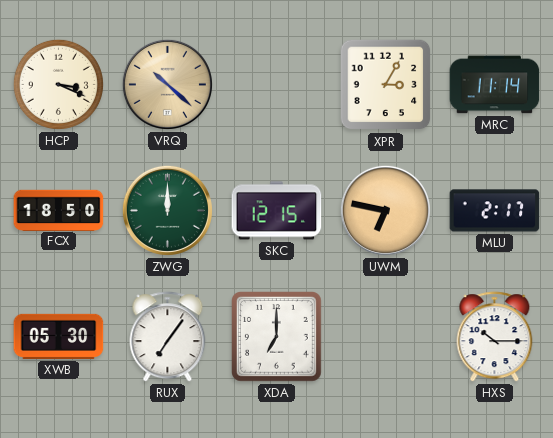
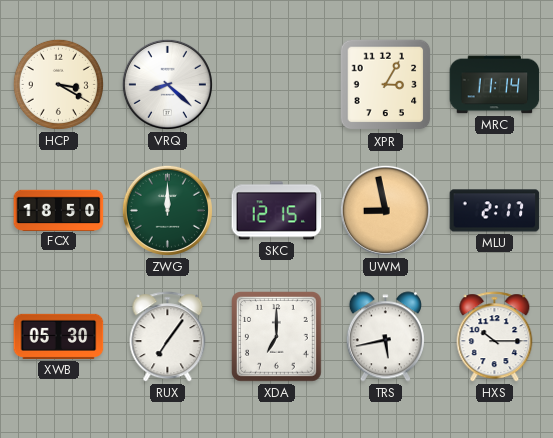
HCP: 3:19 -> 3:20 (58, 84)
VRQ: 10:22 -> 8:22 (167, 84)
VRQ dial: champagne -> white (167, 84)
UWM: 6:47 -> 8:58 (385, 210)
TRS: none -> 5:43 (385, 337)
